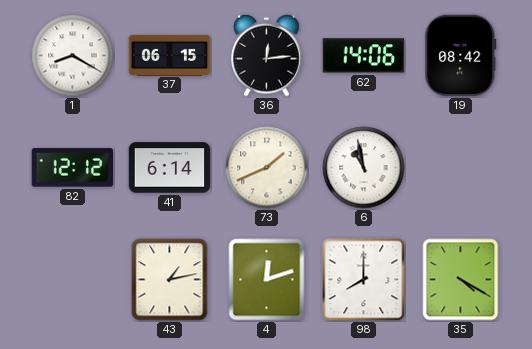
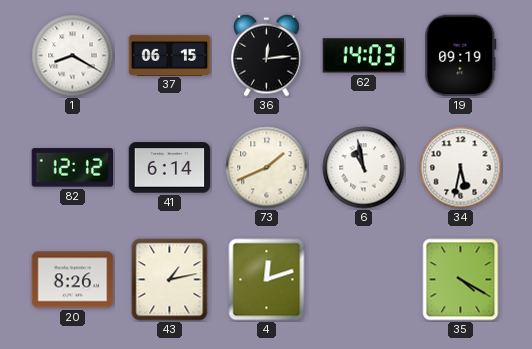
62: 14:06 -> 14:03 (364, 56)
19: 08:42 -> 09:19 (461, 56)
34: none -> 5:32 (461, 168)
20: none -> 8:26 (73, 280)
98: 8:00 -> none (364, 280)
